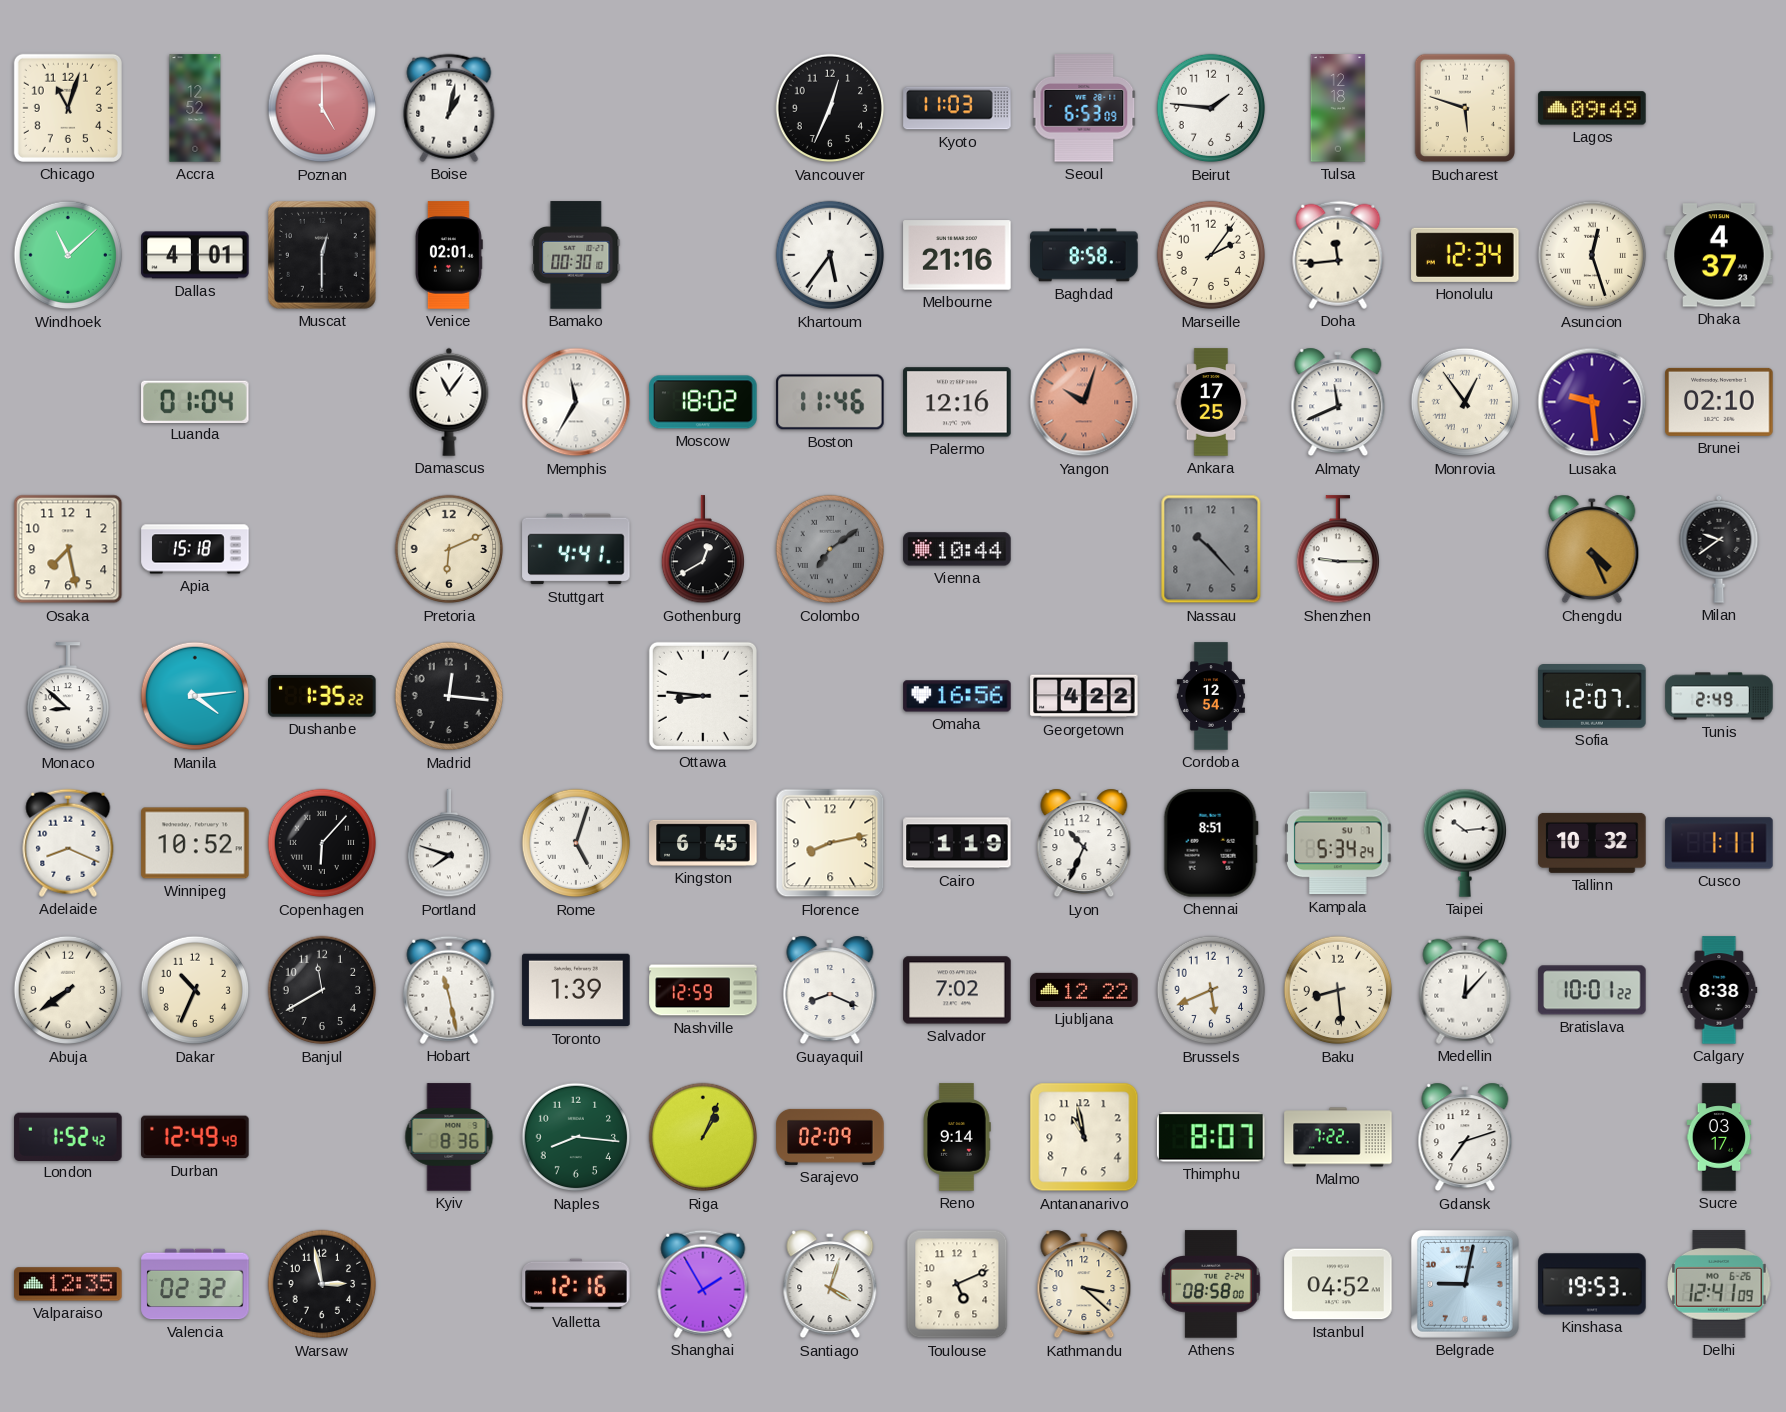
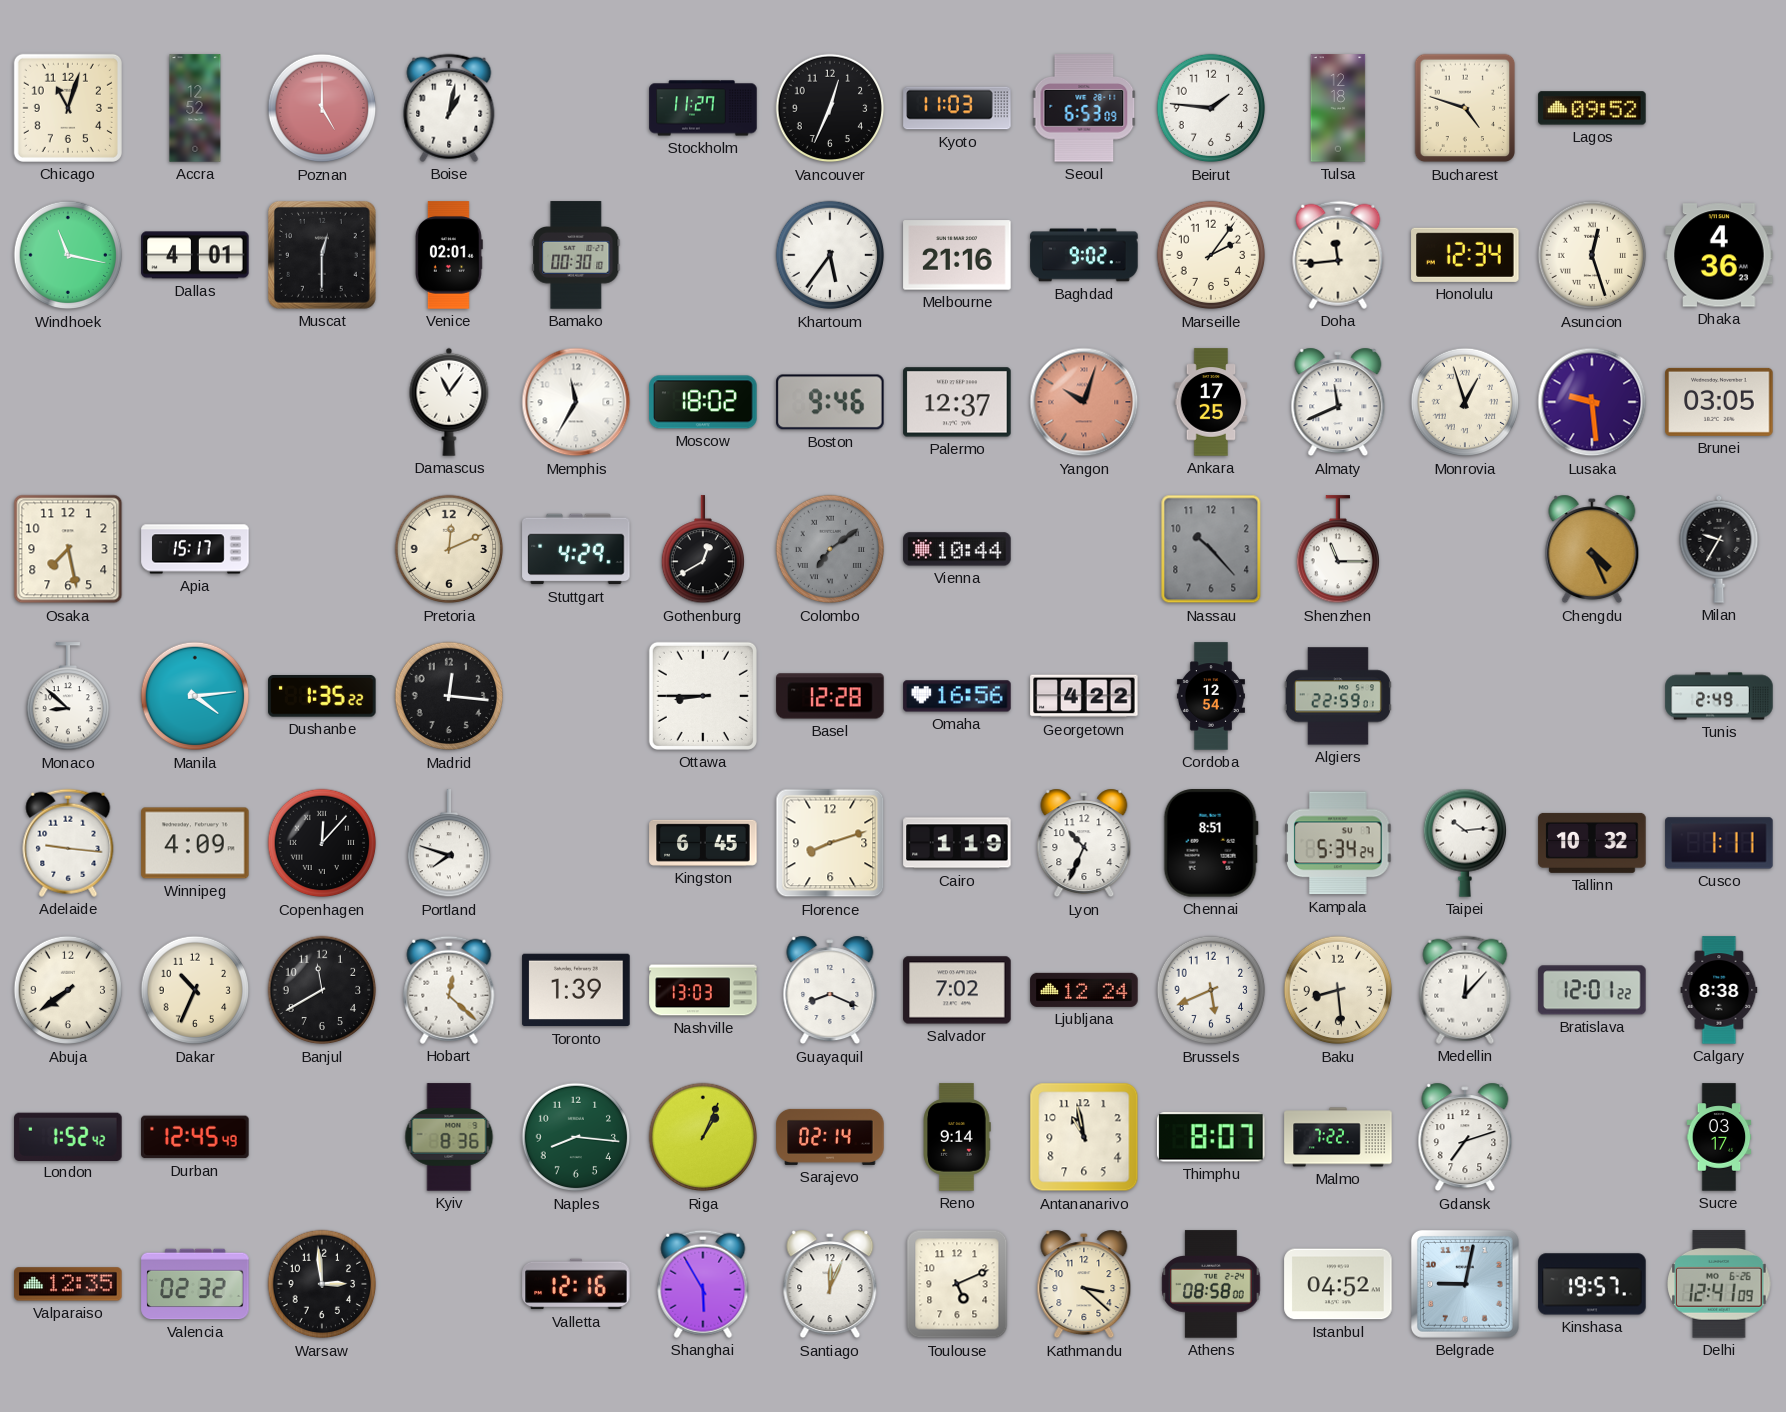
Stockholm: none -> 11:27 (703, 108)
Bucharest: 5:48 -> 4:48 (1465, 108)
Lagos: 09:49 -> 09:52 (1592, 108)
Windhoek: 11:08 -> 11:17 (68, 255)
Baghdad: 8:58 -> 9:02 (1084, 255)
Dhaka: 4:37 -> 4:36 (1719, 255)
Luanda: 01:04 -> none (195, 401)
Boston: 11:46 -> 9:46 (830, 402)
Palermo: 12:16 -> 12:37 (957, 402)
Monrovia: 12:54 -> 12:57 (1465, 402)
Brunei: 02:10 -> 03:05 (1719, 402)
Apia: 15:18 -> 15:17 (195, 549)
Pretoria: 6:11 -> 12:11 (449, 549)
Stuttgart: 4:41 -> 4:29 (576, 549)
Shenzhen: 9:15 -> 11:15 (1337, 550)
Milan: 9:39 -> 9:35 (1719, 549)
Ottawa: 8:46 -> 8:45 (703, 696)
Basel: none -> 12:28 (830, 696)
Algiers: none -> 22:59 (1338, 696)
Sofia: 12:07 -> none (1592, 697)
Adelaide: 8:19 -> 9:16 (68, 843)
Winnipeg: 10:52 -> 4:09 (195, 843)
Copenhagen: 6:07 -> 12:07 (322, 843)
Rome: 5:03 -> none (576, 843)
Florence: 8:13 -> 8:12 (830, 843)
Hobart: 11:28 -> 12:22 (449, 990)
Nashville: 12:59 -> 13:03 (703, 990)
Ljubljana: 12:22 -> 12:24 (1084, 990)
Bratislava: 10:01 -> 12:01 (1592, 990)
Durban: 12:49 -> 12:45 (195, 1137)
Sarajevo: 02:09 -> 02:14 (830, 1137)
Warsaw: 2:58 -> 2:59 (322, 1284)
Shanghai: 1:55 -> 5:55 (703, 1284)
Santiago: 4:03 -> 12:04 (830, 1284)
Kinshasa: 19:53 -> 19:57 (1592, 1284)
